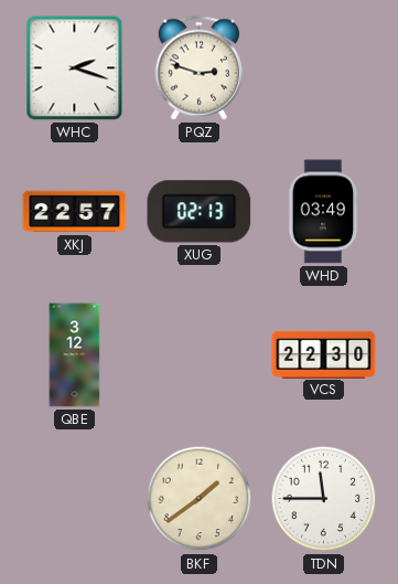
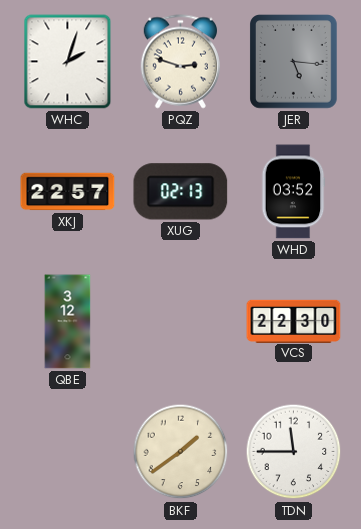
WHC: 2:18 -> 2:03 (68, 62)
JER: none -> 5:16 (294, 62)
WHD: 03:49 -> 03:52 (293, 192)
